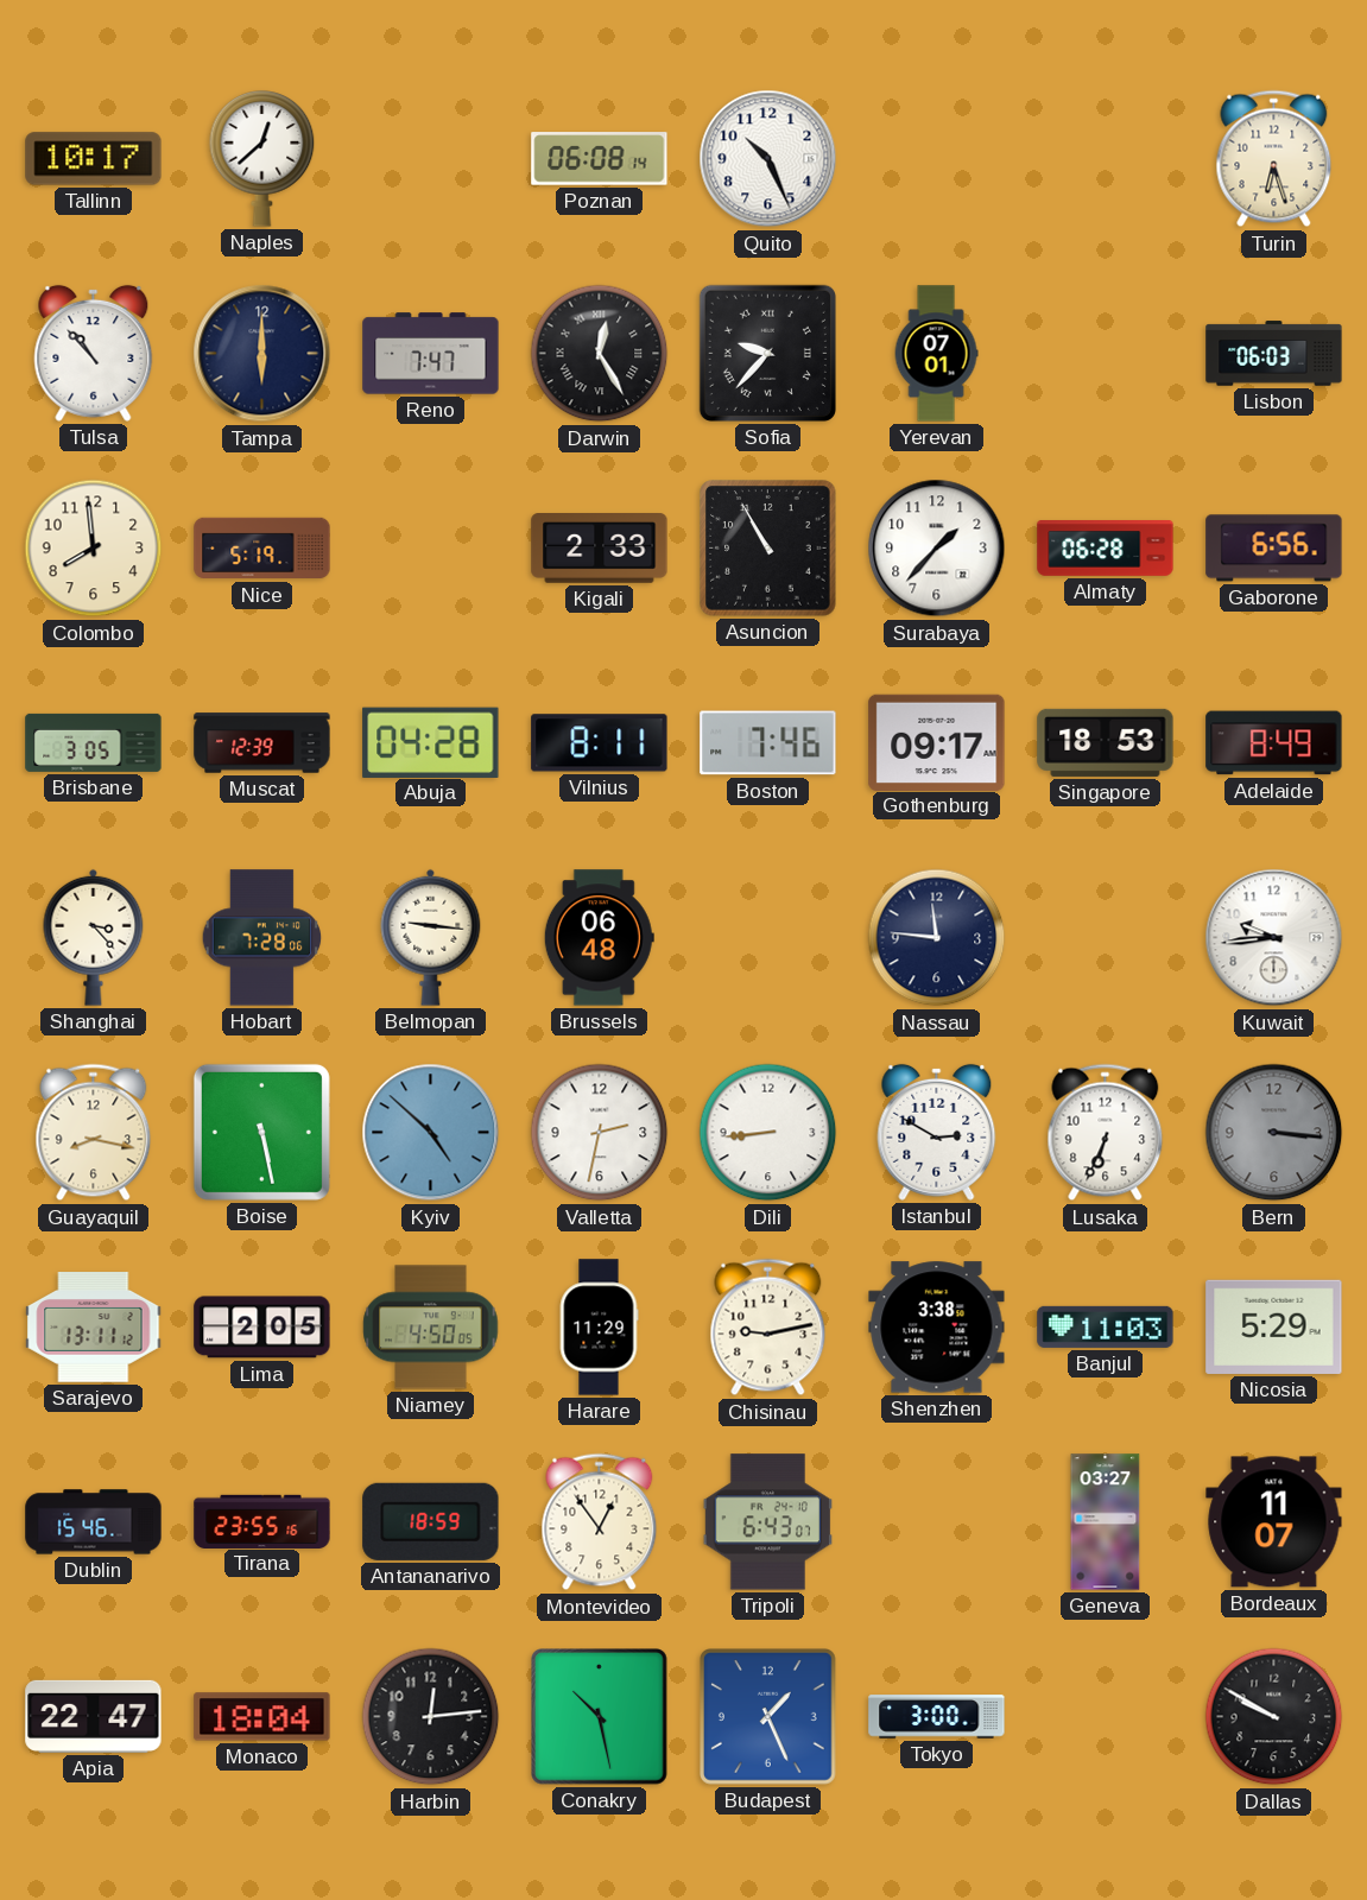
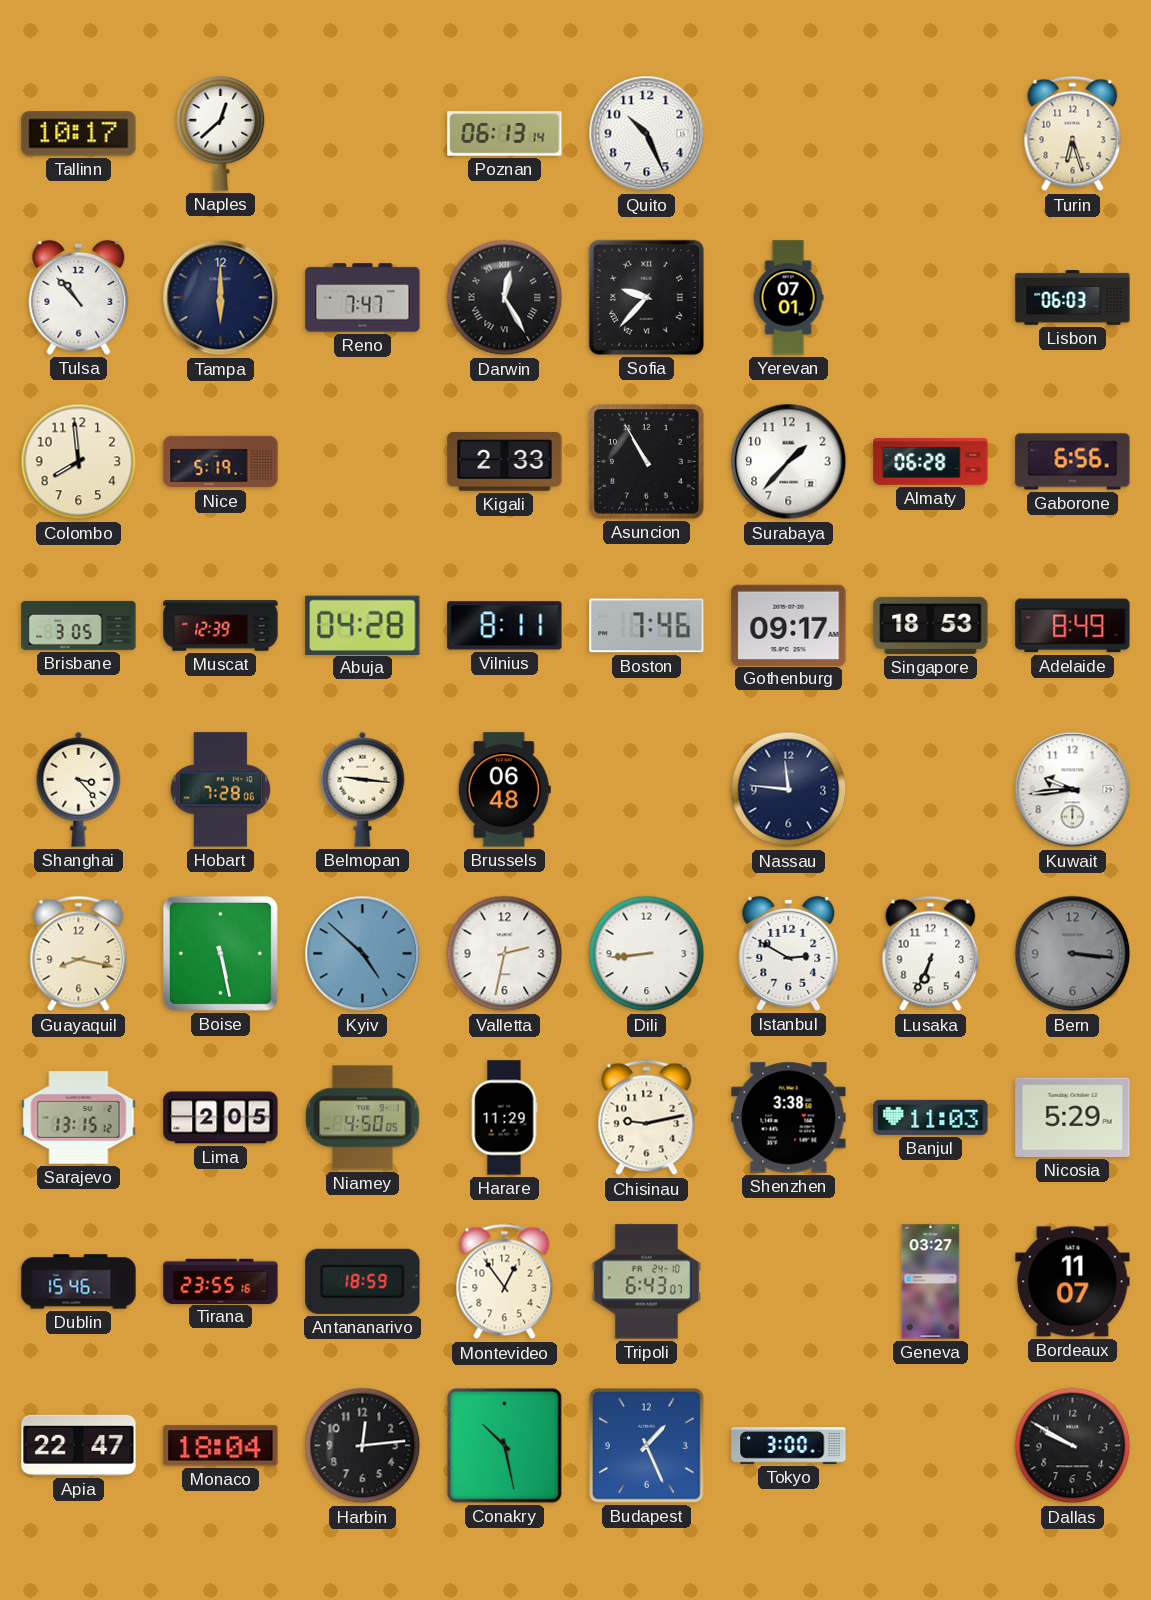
Poznan: 06:08 -> 06:13 (505, 134)
Sarajevo: 13:11 -> 13:15 (79, 1118)
